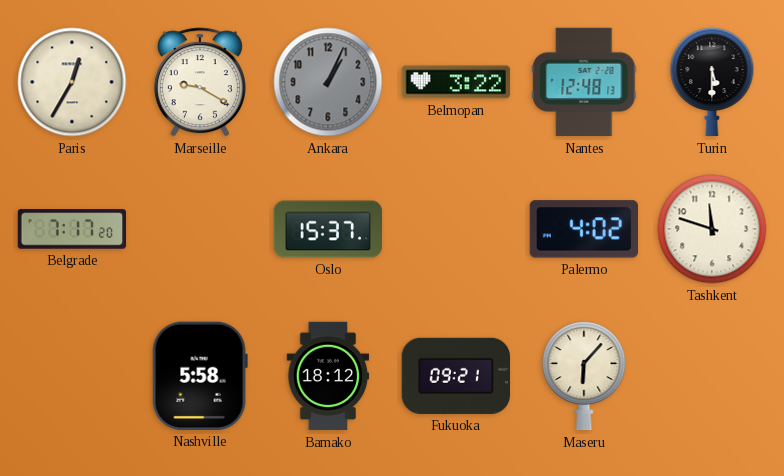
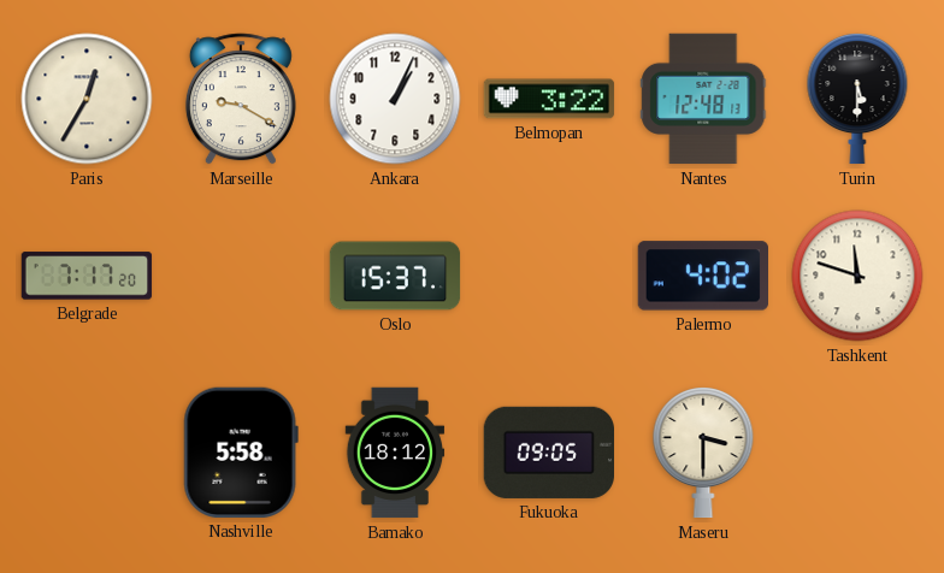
Ankara dial: grey -> white (395, 99)
Fukuoka: 09:21 -> 09:05 (548, 453)
Maseru: 6:07 -> 3:30 (703, 454)
